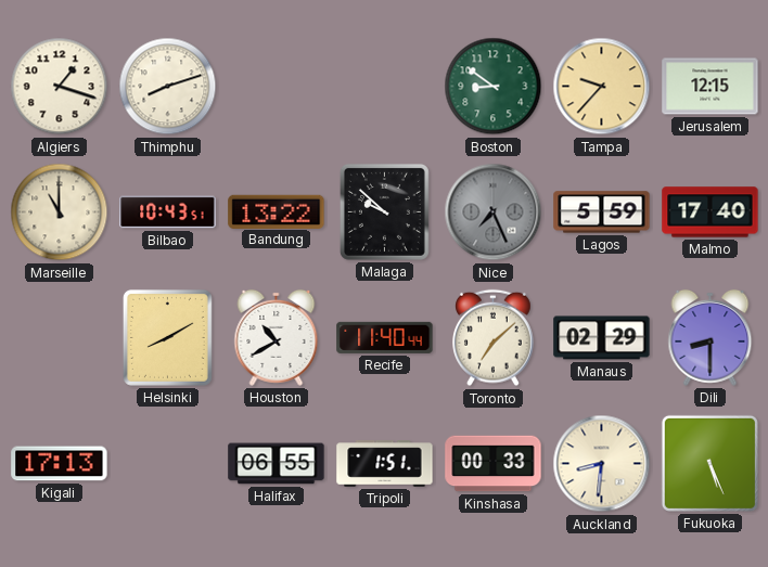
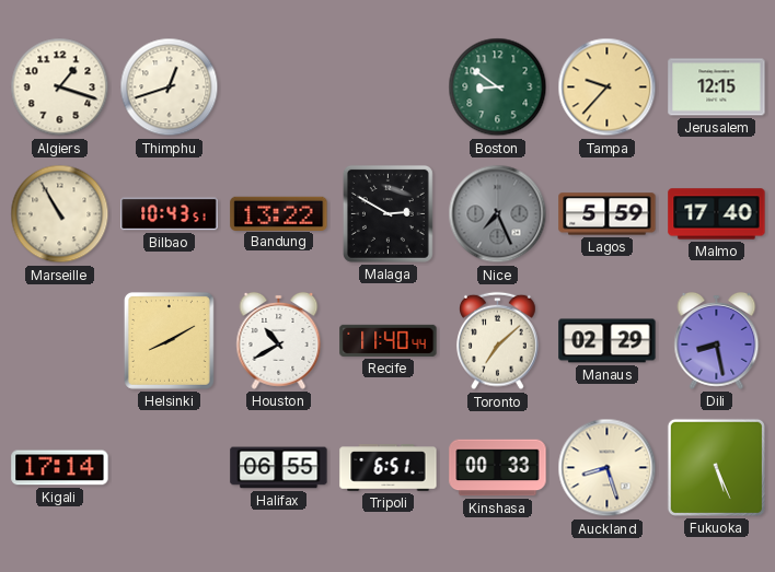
Thimphu: 8:12 -> 12:42 (170, 87)
Marseille: 11:00 -> 10:55 (60, 214)
Malaga: 9:52 -> 2:50 (387, 213)
Dili: 8:30 -> 8:28 (717, 340)
Kigali: 17:13 -> 17:14 (60, 468)
Tripoli: 1:51 -> 6:51 (389, 468)
Auckland: 8:31 -> 8:27 (608, 468)
